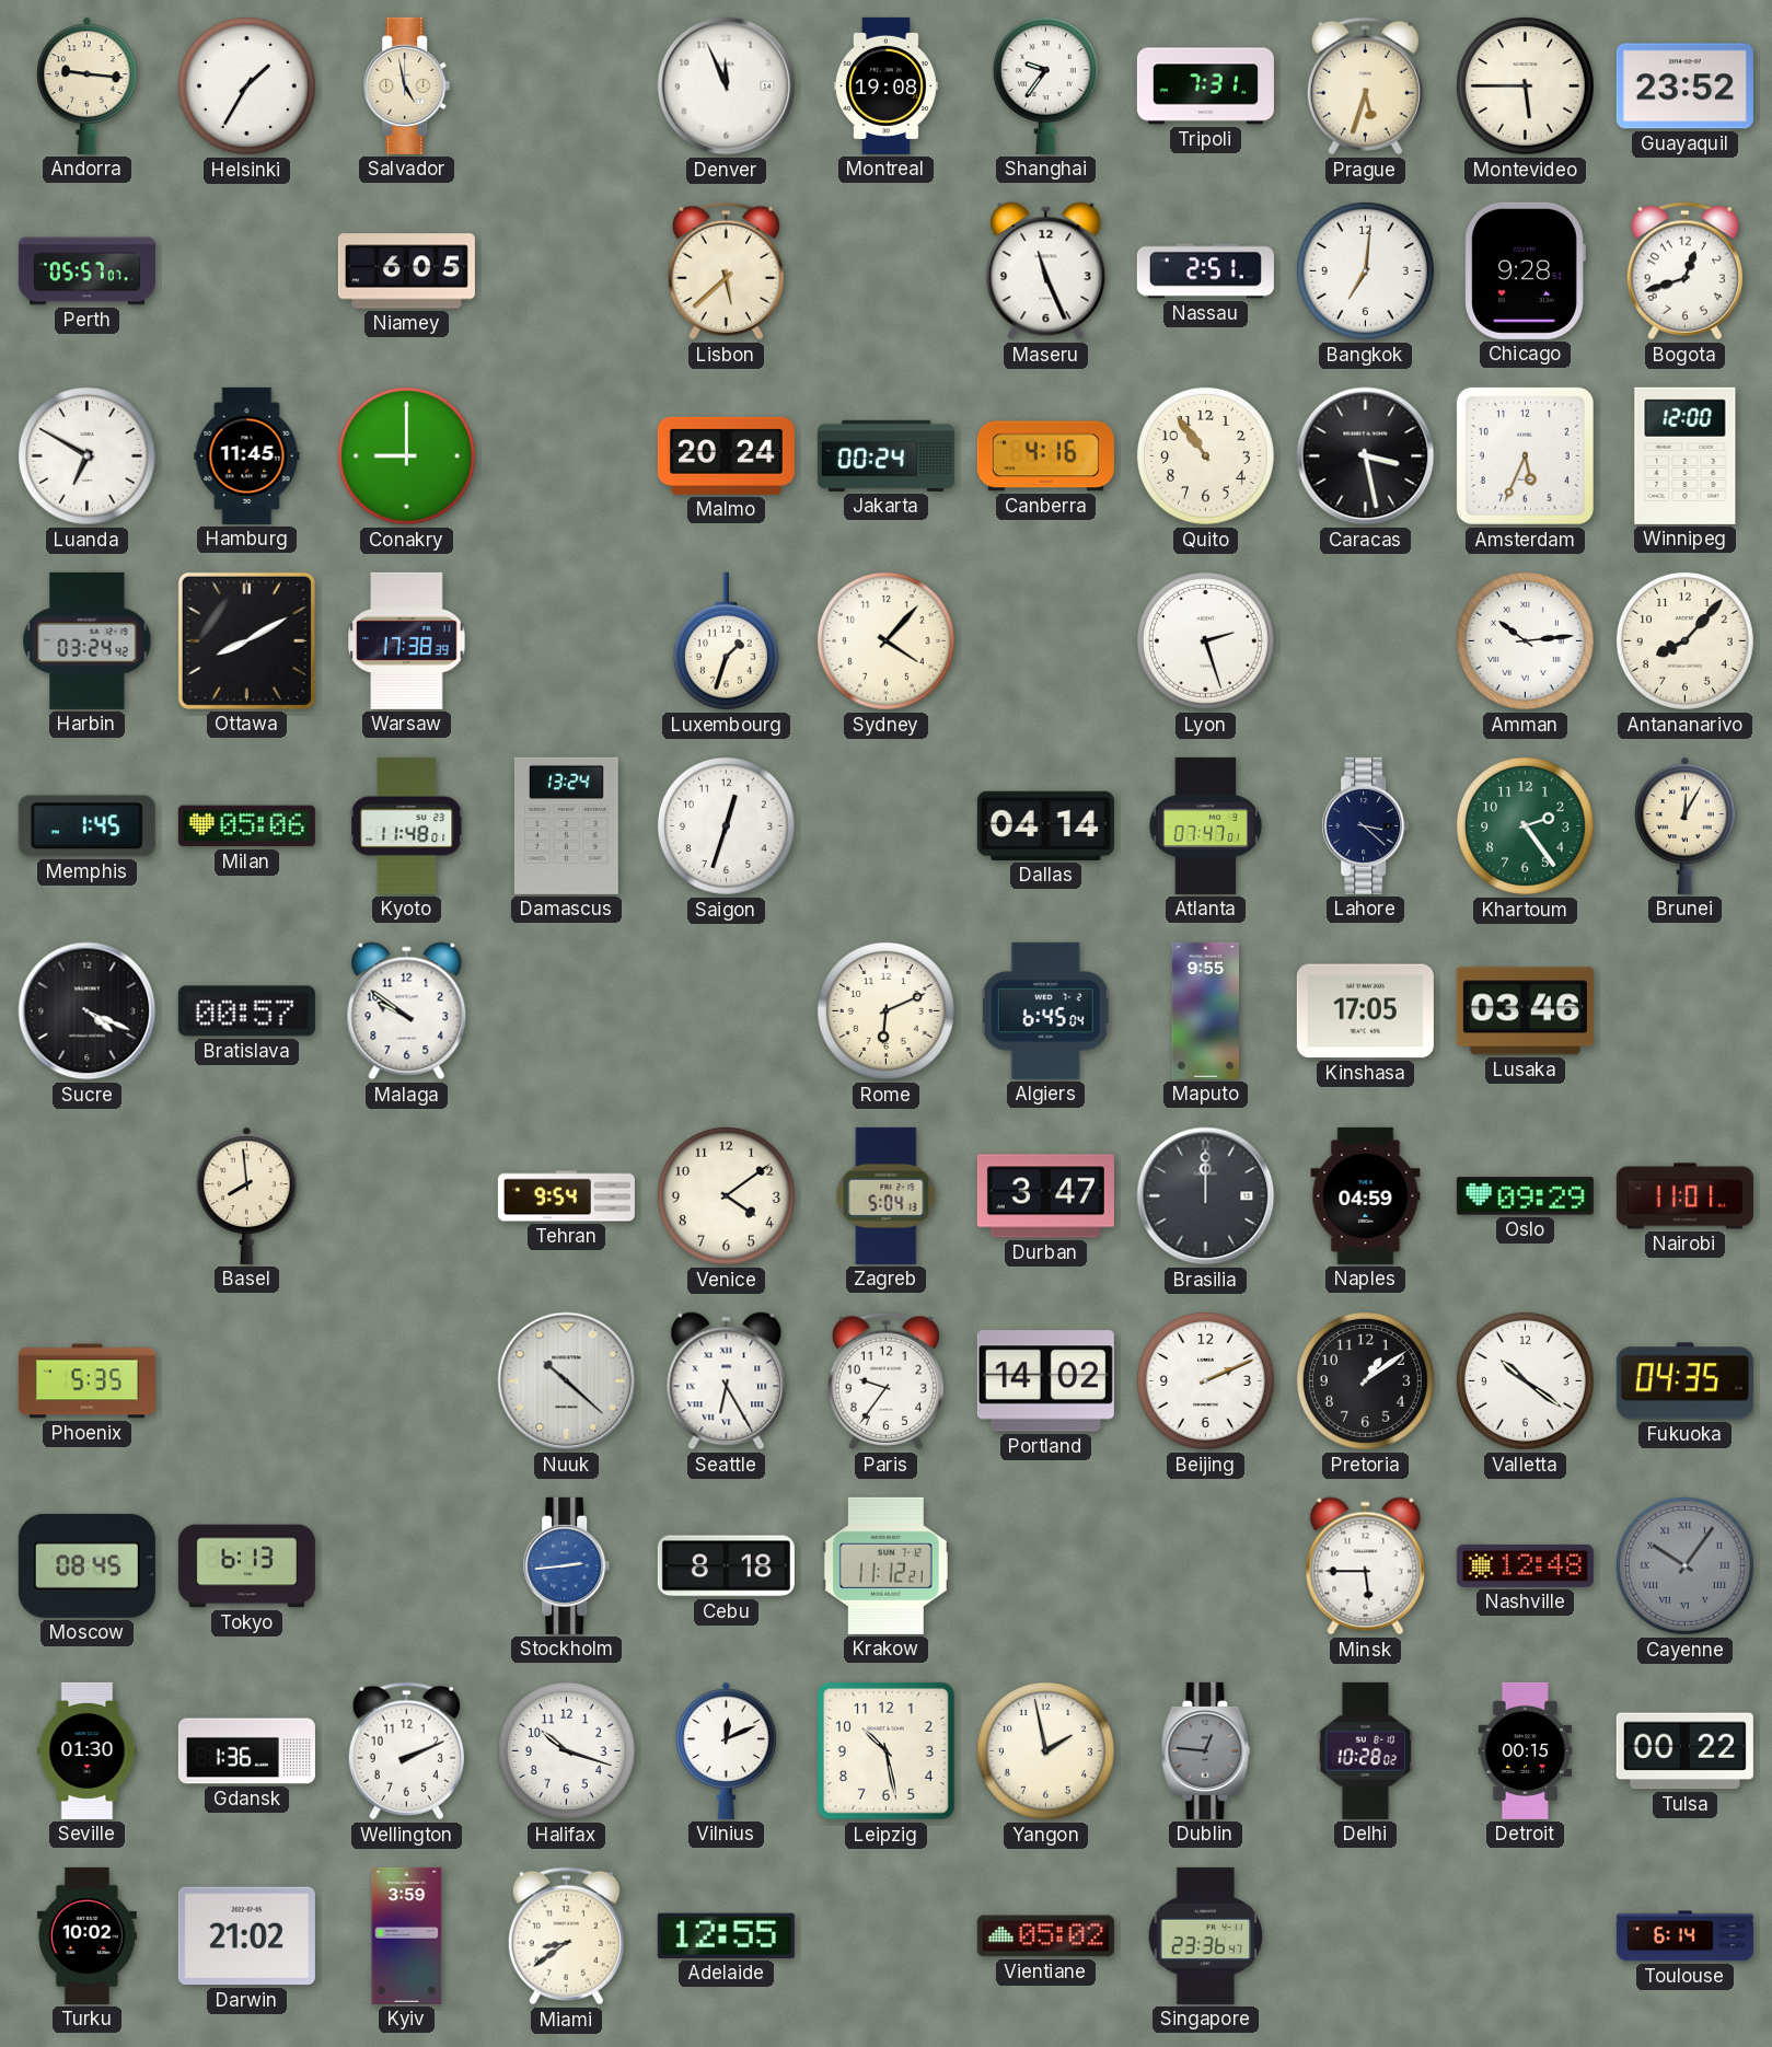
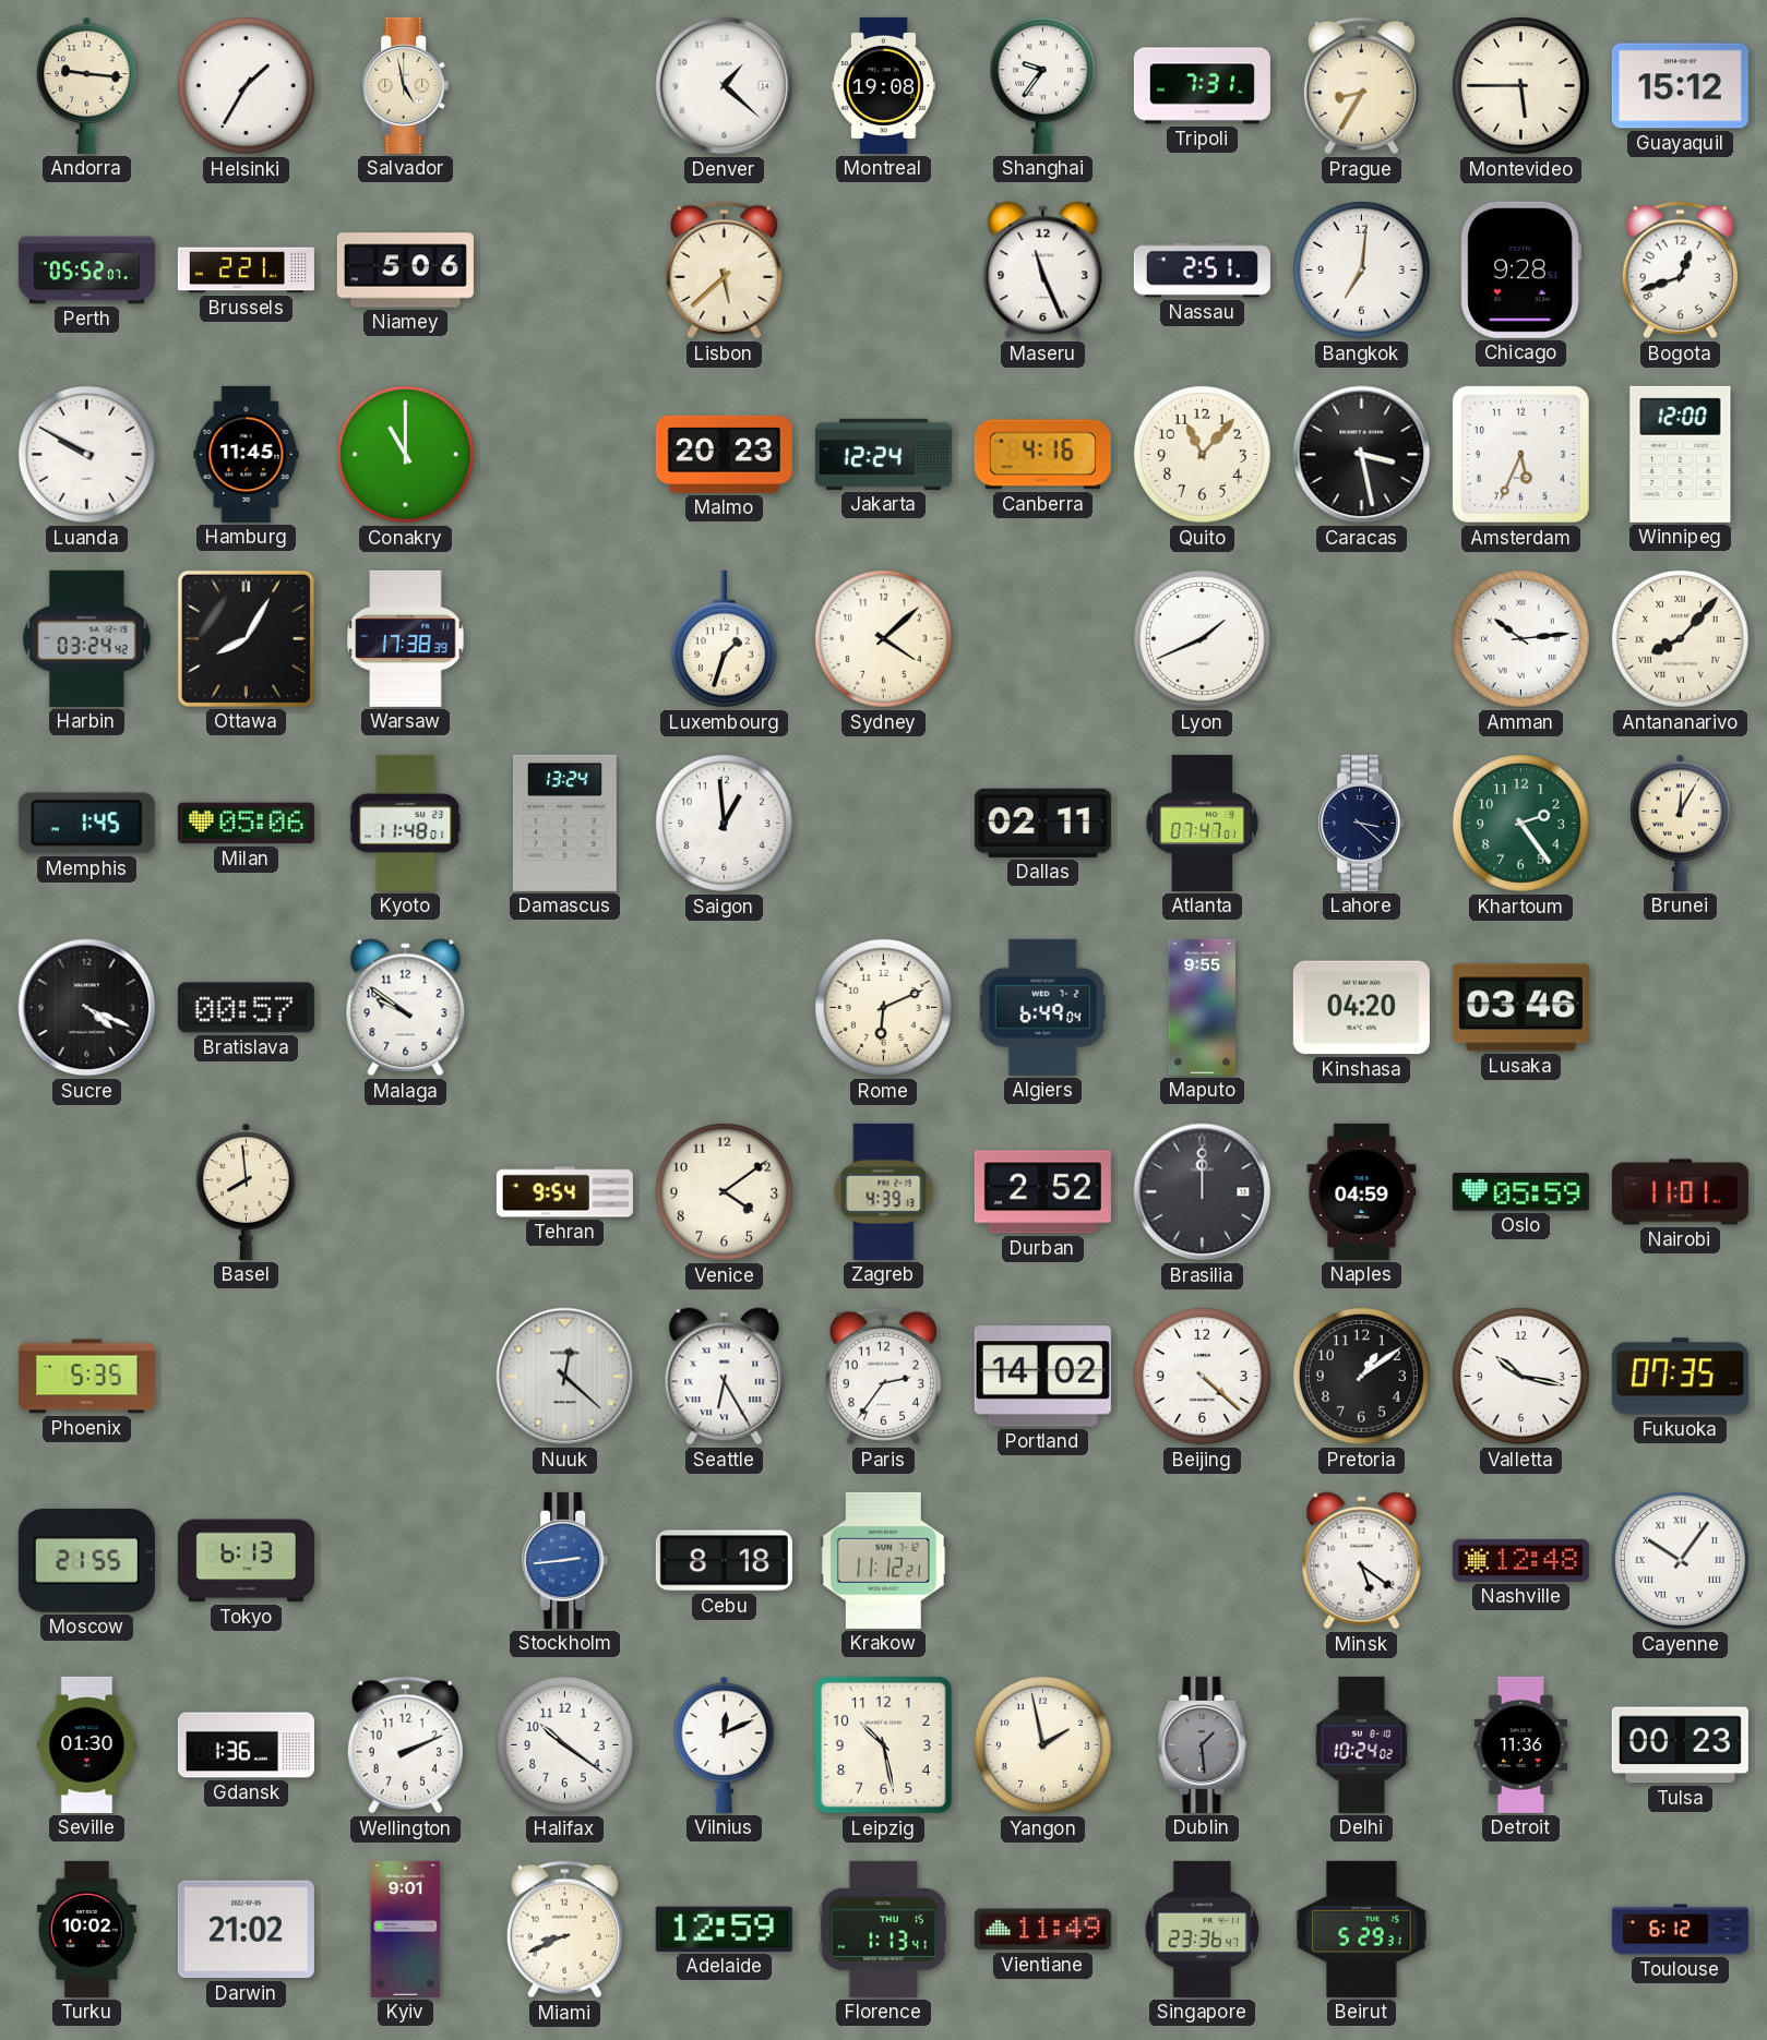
Denver: 11:56 -> 1:22 (725, 86)
Prague: 5:33 -> 8:35 (1361, 86)
Guayaquil: 23:52 -> 15:12 (1680, 86)
Perth: 05:57 -> 05:52 (86, 271)
Brussels: none -> 2:21 (246, 271)
Niamey: 6:05 -> 5:06 (405, 271)
Luanda: 6:50 -> 9:50 (86, 454)
Conakry: 9:00 -> 11:00 (405, 454)
Malmo: 20:24 -> 20:23 (724, 454)
Jakarta: 00:24 -> 12:24 (883, 454)
Quito: 10:54 -> 11:07 (1202, 454)
Ottawa: 8:10 -> 8:05 (246, 638)
Sydney: 4:07 -> 4:08 (883, 638)
Lyon: 2:27 -> 1:41 (1202, 638)
Antananarivo numerals: Arabic -> Roman (1680, 638)
Saigon: 12:33 -> 12:59 (724, 823)
Dallas: 04:14 -> 02:11 (1042, 823)
Algiers: 6:45 -> 6:49 (1043, 1007)
Kinshasa: 17:05 -> 04:20 (1361, 1008)
Zagreb: 5:04 -> 4:39 (884, 1191)
Durban: 3:47 -> 2:52 (1042, 1192)
Oslo: 09:29 -> 05:59 (1520, 1192)
Nuuk: 10:22 -> 12:22 (565, 1377)
Paris: 9:36 -> 2:36 (883, 1377)
Beijing: 2:11 -> 4:22 (1202, 1376)
Valletta: 10:21 -> 10:17 (1520, 1376)
Fukuoka: 04:35 -> 07:35 (1680, 1377)
Moscow: 08:45 -> 21:55 (86, 1560)
Minsk: 5:45 -> 5:21 (1362, 1561)
Cayenne dial: grey -> white (1680, 1560)
Halifax: 10:18 -> 10:21 (564, 1744)
Dublin: 12:46 -> 1:29 (1203, 1744)
Delhi: 10:28 -> 10:24 (1362, 1744)
Detroit: 00:15 -> 11:36 (1521, 1744)
Tulsa: 00:22 -> 00:23 (1680, 1745)
Kyiv: 3:59 -> 9:01 (406, 1929)
Miami: 8:39 -> 8:41 (564, 1930)
Adelaide: 12:55 -> 12:59 (724, 1929)
Florence: none -> 1:13 (883, 1929)
Vientiane: 05:02 -> 11:49 (1042, 1930)
Beirut: none -> 5:29 (1362, 1929)
Toulouse: 6:14 -> 6:12 (1680, 1930)
